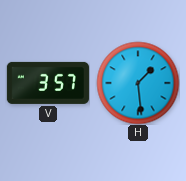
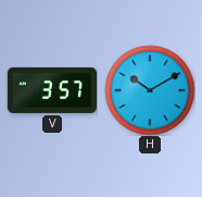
H: 1:29 -> 10:10 (150, 90)
